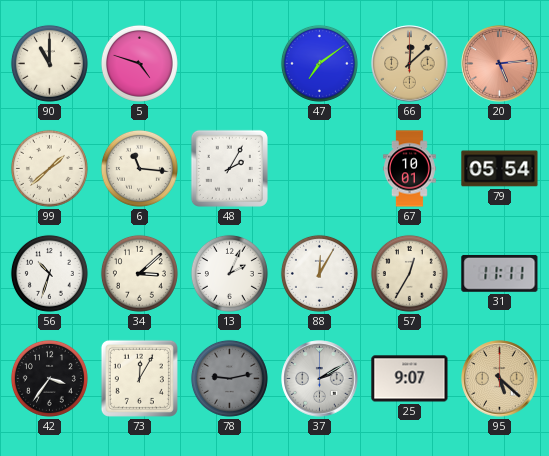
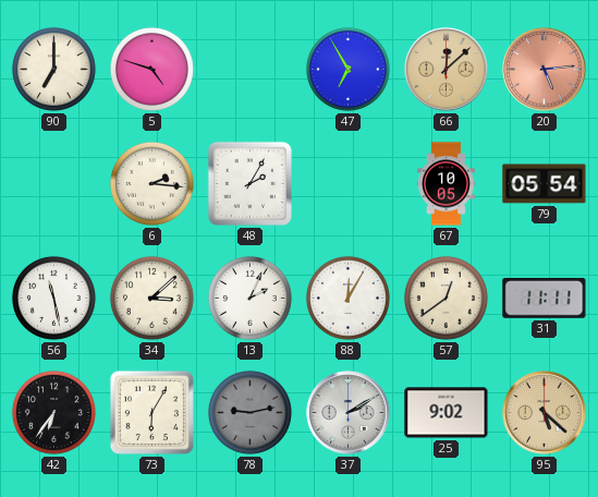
90: 11:00 -> 7:00 (53, 69)
47: 7:09 -> 6:55 (347, 69)
99: 1:38 -> none (49, 168)
6: 11:16 -> 2:16 (151, 183)
67: 10:01 -> 10:05 (447, 184)
56: 10:33 -> 11:28 (53, 298)
57: 12:35 -> 12:39 (446, 298)
42: 3:36 -> 6:36 (53, 412)
73: 12:05 -> 6:05 (151, 412)
25: 9:07 -> 9:02 (447, 413)
